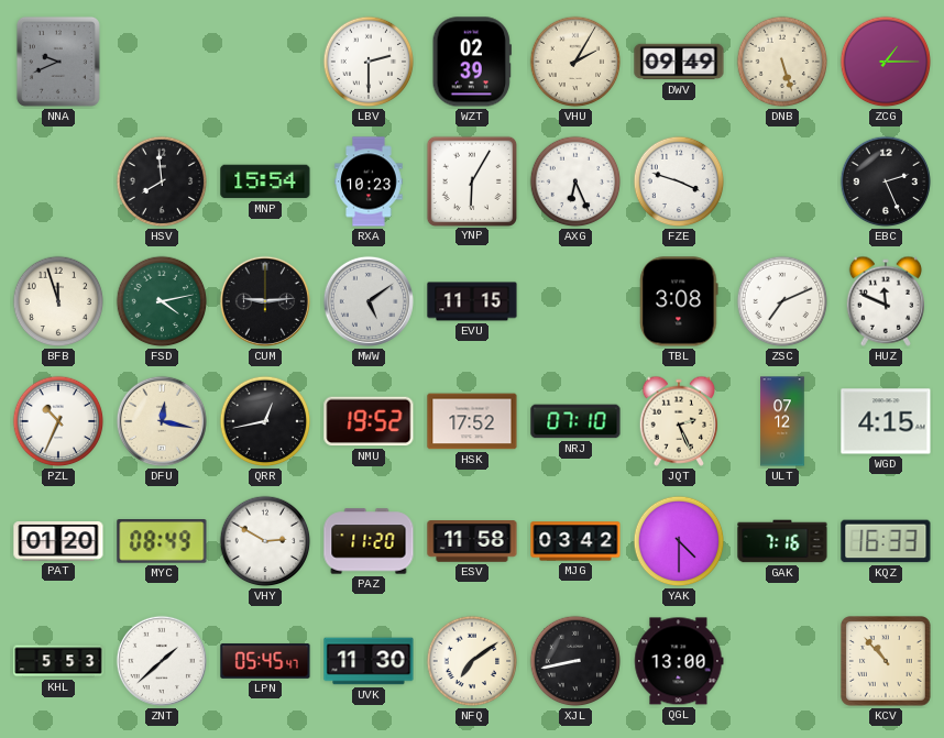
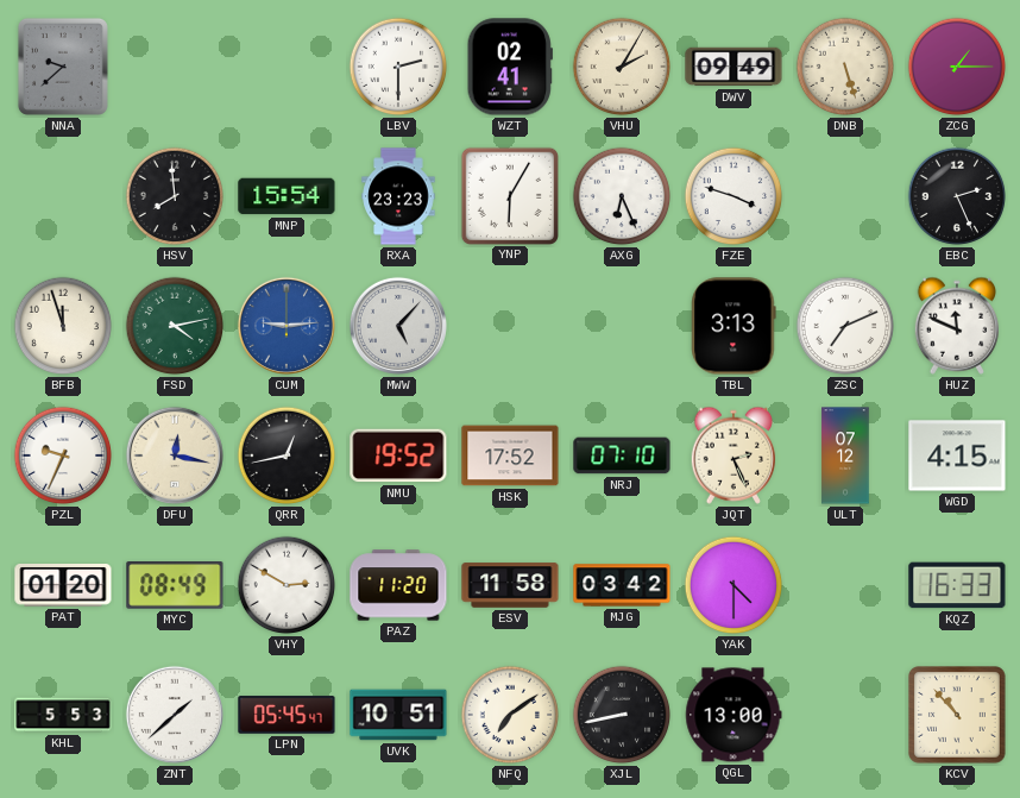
NNA: 9:41 -> 9:38 (63, 67)
WZT: 02:39 -> 02:41 (510, 67)
RXA: 10:23 -> 23:23 (398, 196)
CUM dial: black -> blue (287, 326)
MWW: 5:09 -> 5:07 (398, 326)
EVU: 11:15 -> none (472, 301)
TBL: 3:08 -> 3:13 (733, 326)
PZL: 10:34 -> 9:34 (63, 455)
GAK: 7:16 -> none (782, 541)
UVK: 11:30 -> 10:51 (398, 715)
